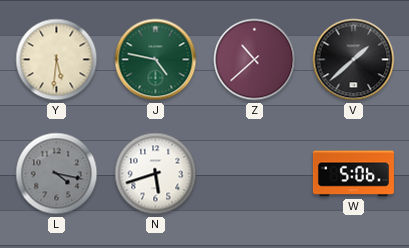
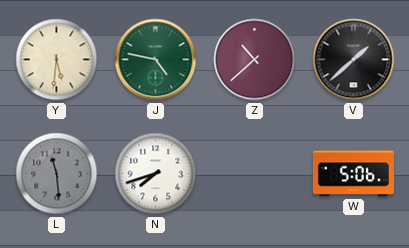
L: 4:17 -> 11:29 (57, 174)
N: 5:42 -> 7:42 (156, 174)
